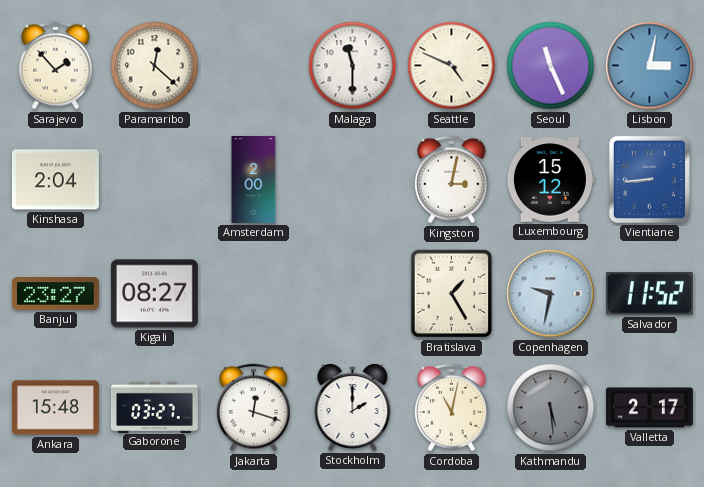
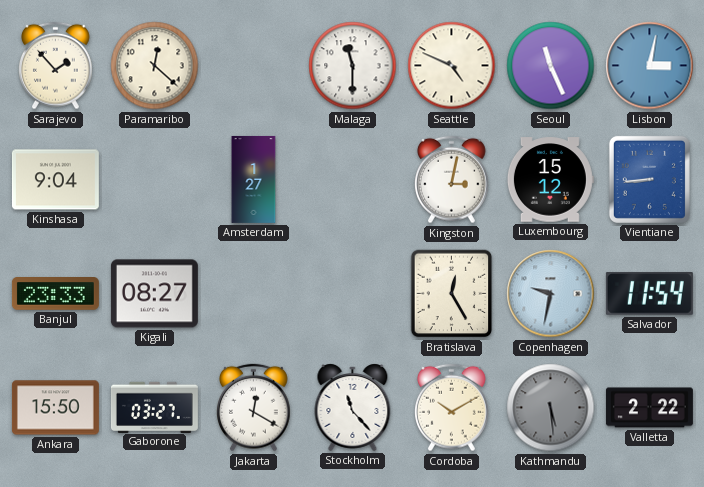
Kinshasa: 2:04 -> 9:04 (55, 180)
Amsterdam: 2:00 -> 1:27 (254, 179)
Banjul: 23:27 -> 23:33 (55, 294)
Bratislava: 1:25 -> 12:25 (452, 294)
Salvador: 11:52 -> 11:54 (649, 294)
Ankara: 15:48 -> 15:50 (55, 408)
Jakarta: 12:18 -> 12:20 (254, 408)
Stockholm: 2:00 -> 11:23 (353, 408)
Cordoba: 11:02 -> 10:10 (452, 408)
Valletta: 2:17 -> 2:22 (649, 408)
